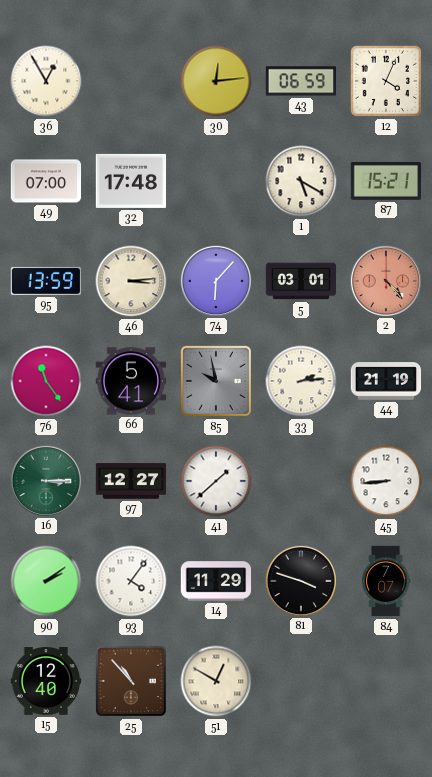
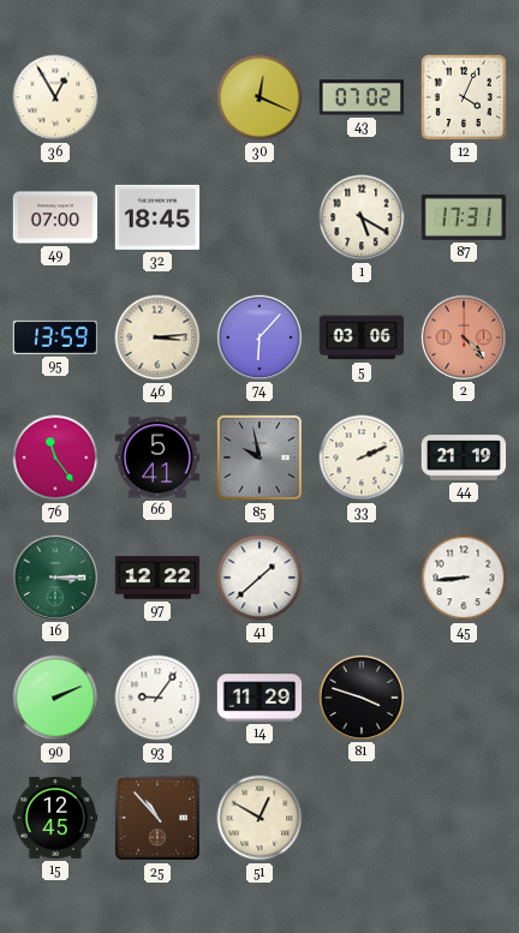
30: 12:14 -> 12:19 (259, 97)
43: 06:59 -> 07:02 (362, 97)
32: 17:48 -> 18:45 (157, 217)
87: 15:21 -> 17:31 (464, 217)
5: 03:01 -> 03:06 (362, 337)
33: 2:14 -> 2:11 (362, 457)
97: 12:27 -> 12:22 (157, 578)
90: 2:09 -> 2:11 (55, 698)
93: 4:06 -> 9:06 (157, 698)
84: 7:07 -> none (386, 581)
15: 12:40 -> 12:45 (55, 819)
